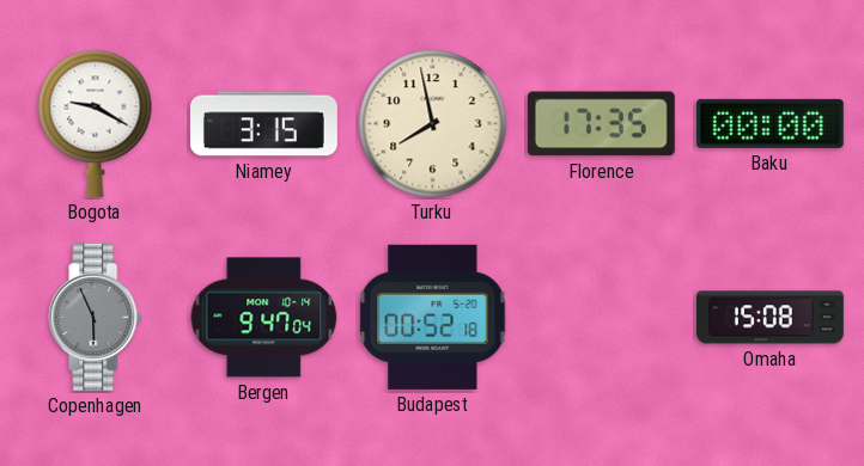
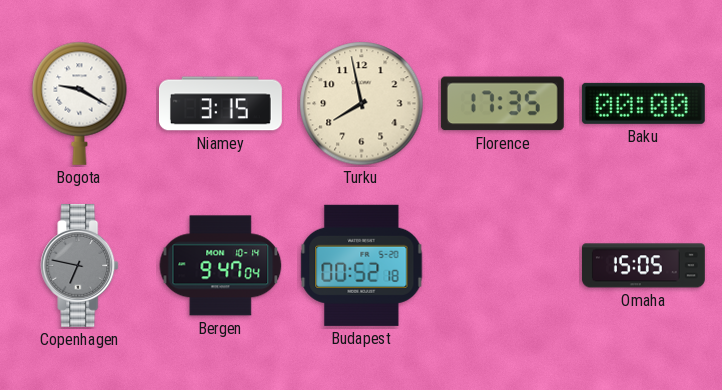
Copenhagen: 5:56 -> 6:47 (80, 265)
Omaha: 15:08 -> 15:05 (643, 266)
